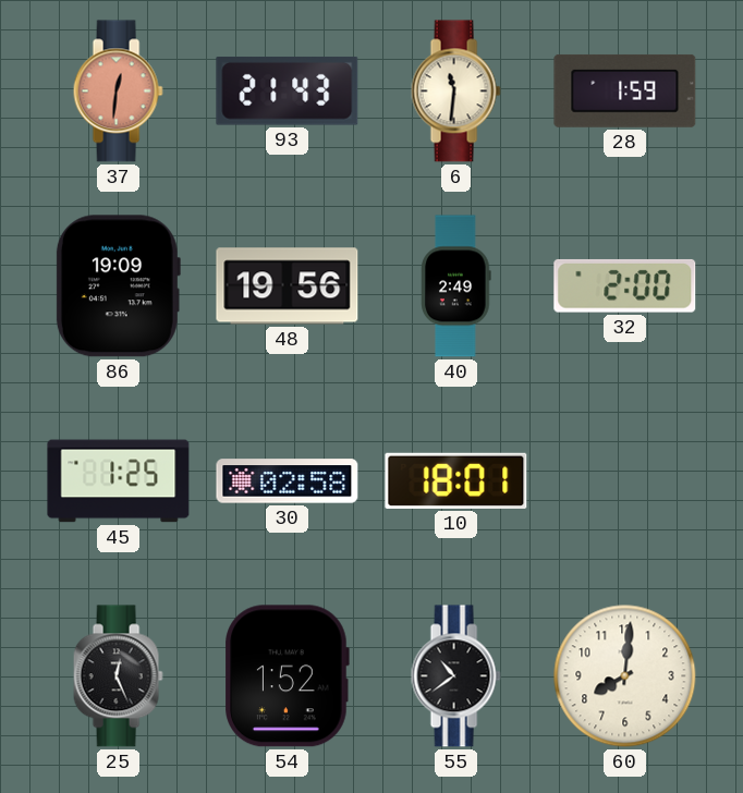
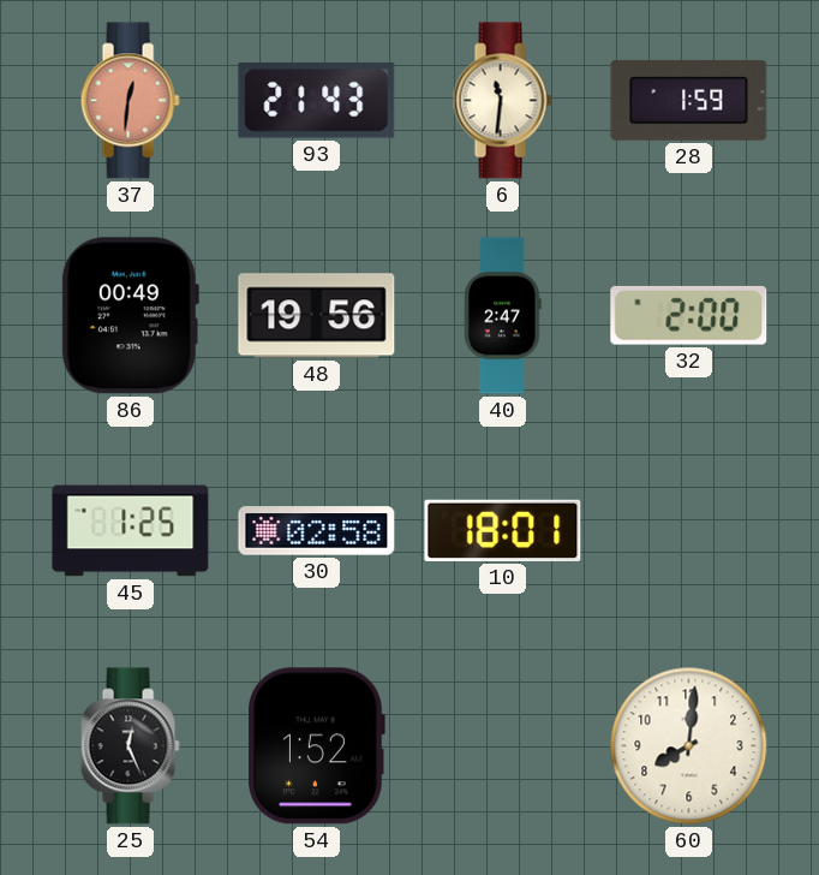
86: 19:09 -> 00:49 (130, 316)
40: 2:49 -> 2:47 (503, 316)
55: 10:39 -> none (455, 676)
